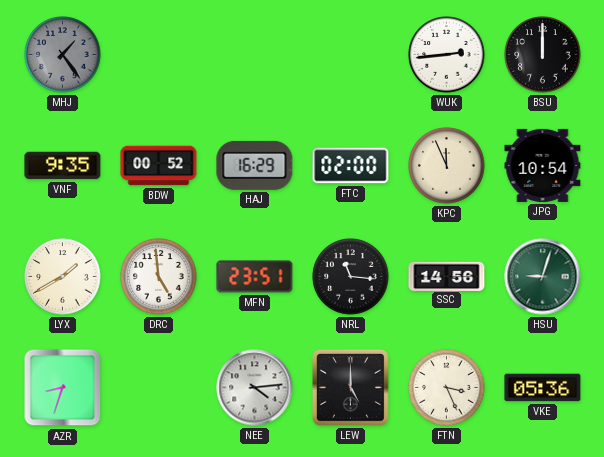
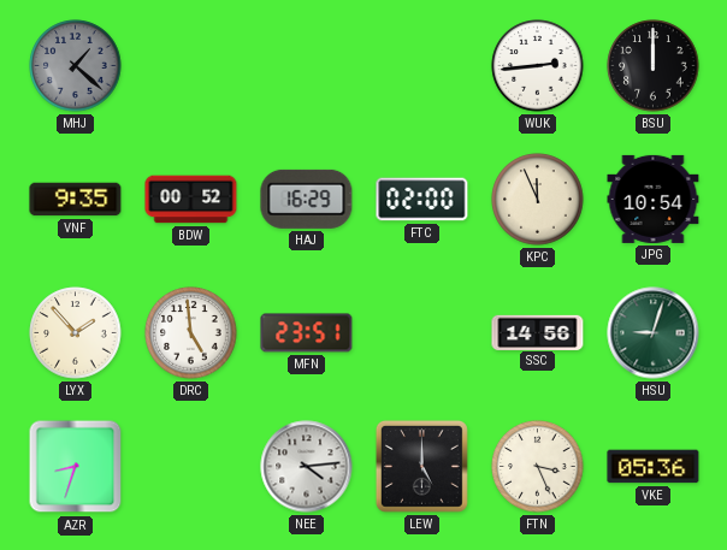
MHJ: 1:24 -> 1:22 (76, 66)
LYX: 1:40 -> 1:53 (76, 333)
NRL: 11:16 -> none (351, 277)
